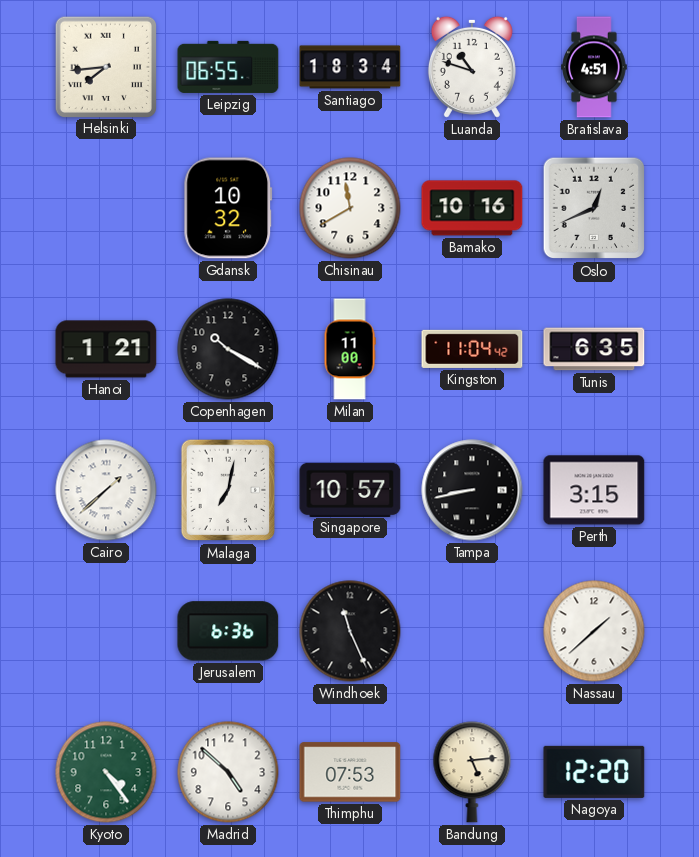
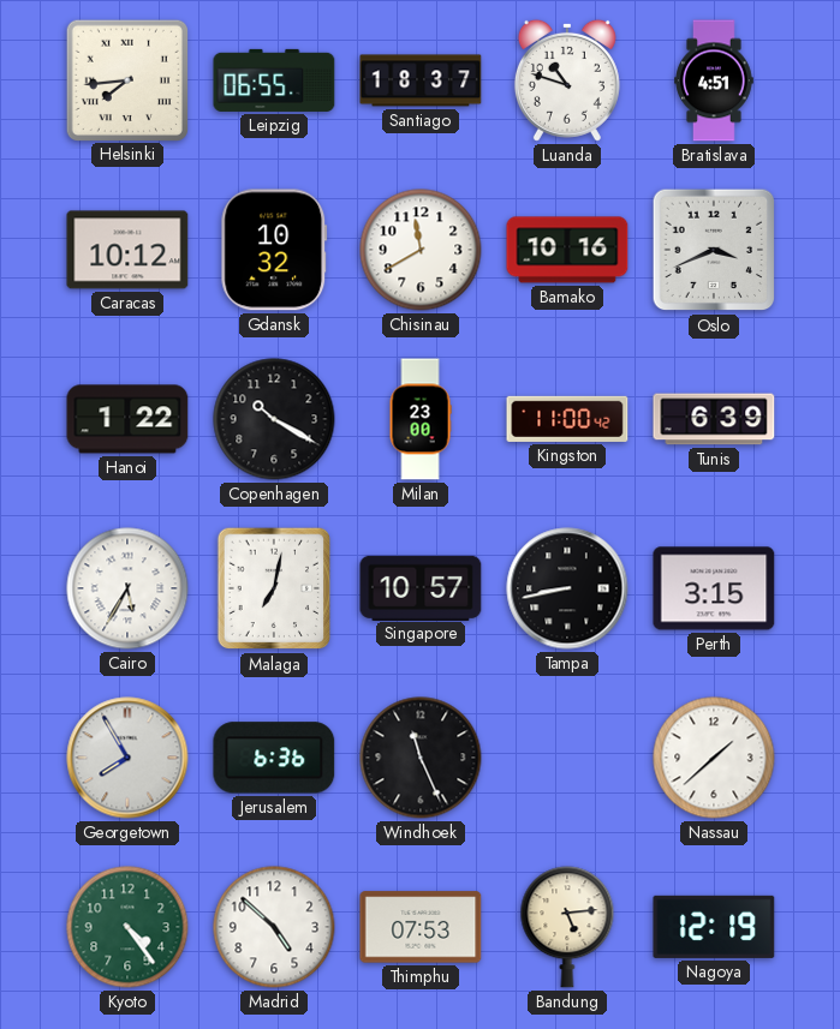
Santiago: 18:34 -> 18:37 (421, 80)
Caracas: none -> 10:12 (127, 250)
Oslo: 12:41 -> 3:41 (714, 250)
Hanoi: 1:21 -> 1:22 (127, 419)
Milan: 11:00 -> 23:00 (421, 419)
Kingston: 11:04 -> 11:00 (567, 419)
Tunis: 6:35 -> 6:39 (714, 419)
Cairo: 1:38 -> 5:35 (127, 588)
Georgetown: none -> 7:55 (127, 758)
Nagoya: 12:20 -> 12:19 (714, 927)
